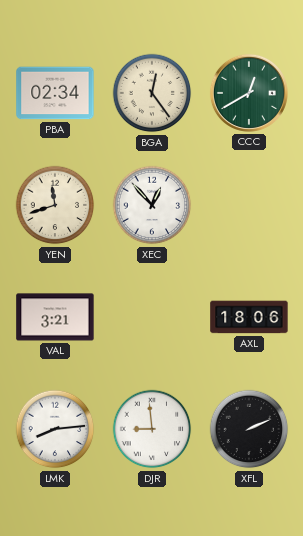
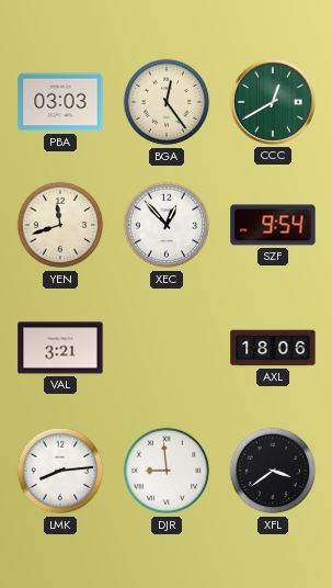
PBA: 02:34 -> 03:03 (60, 102)
SZF: none -> 9:54 (273, 225)
XFL: 2:11 -> 3:39 (273, 471)
